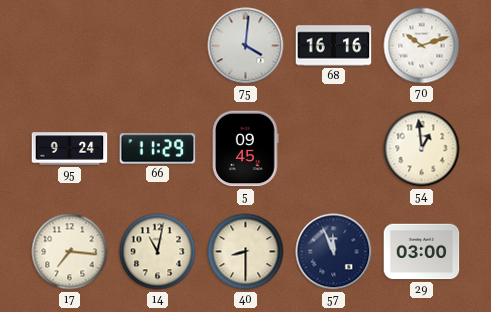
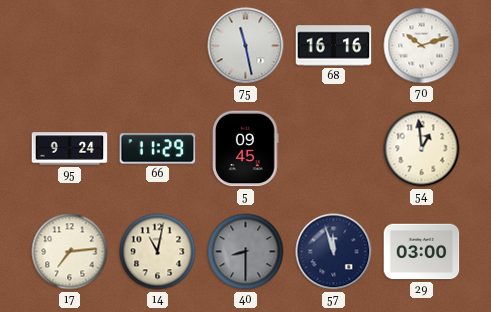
75: 4:01 -> 11:28 (246, 46)
17: 7:16 -> 7:14 (70, 252)
40 dial: cream -> grey (246, 252)
57: 11:56 -> 11:57 (334, 252)
